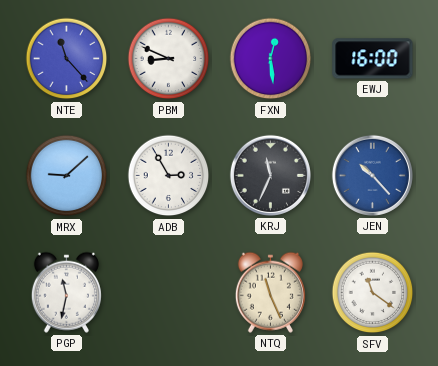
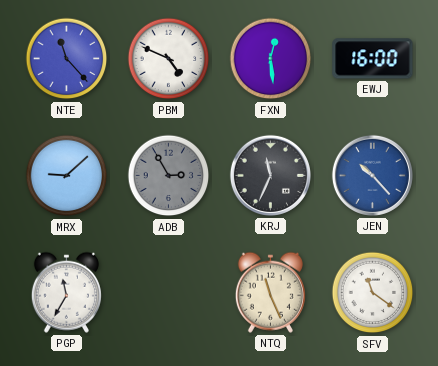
PBM: 8:49 -> 4:49 (169, 59)
ADB dial: white -> grey (169, 176)
PGP: 11:32 -> 11:35 (66, 292)
